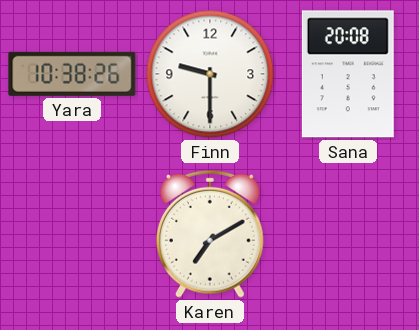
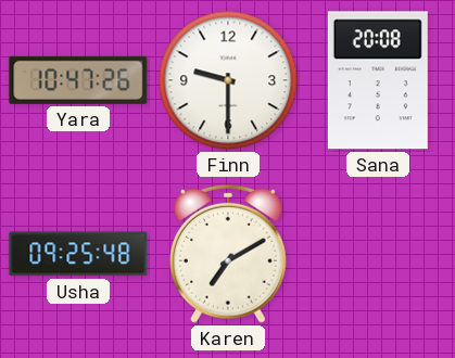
Yara: 10:38 -> 10:47 (78, 80)
Usha: none -> 09:25 (78, 254)
